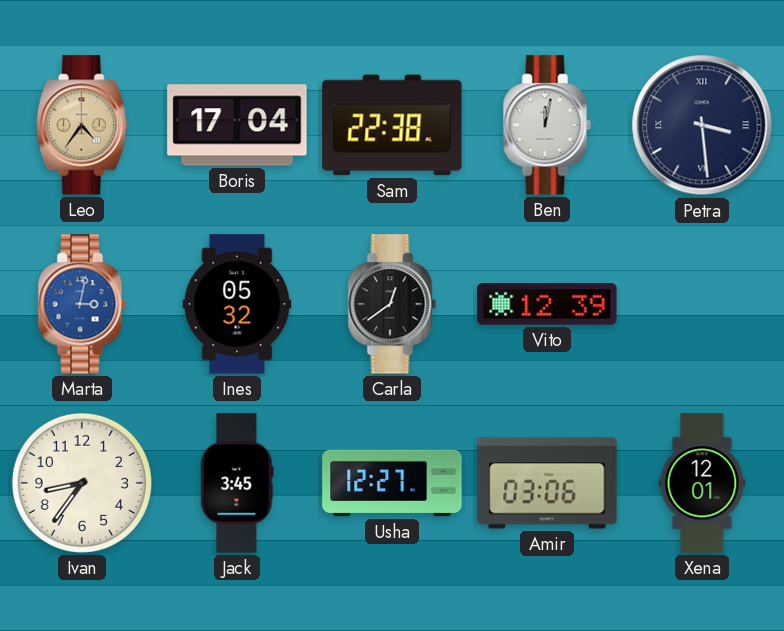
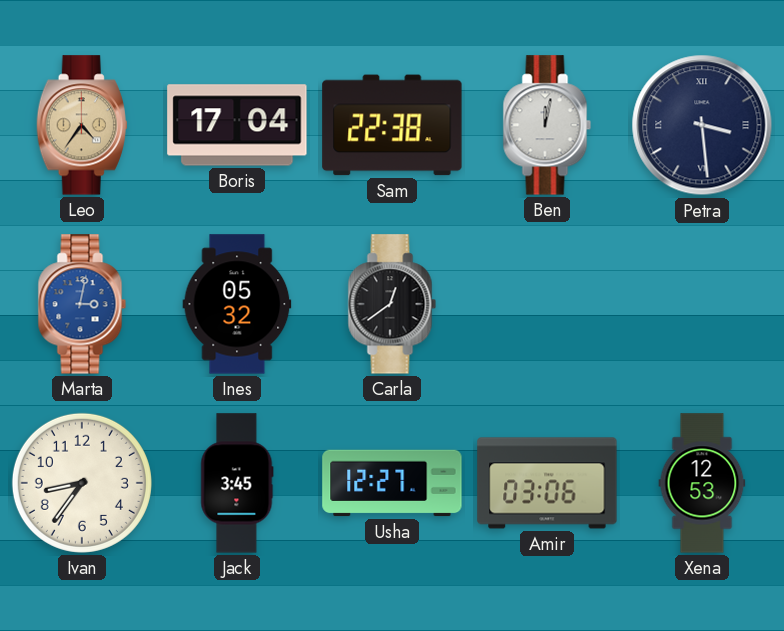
Vito: 12:39 -> none (547, 304)
Xena: 12:01 -> 12:53 (702, 483)
